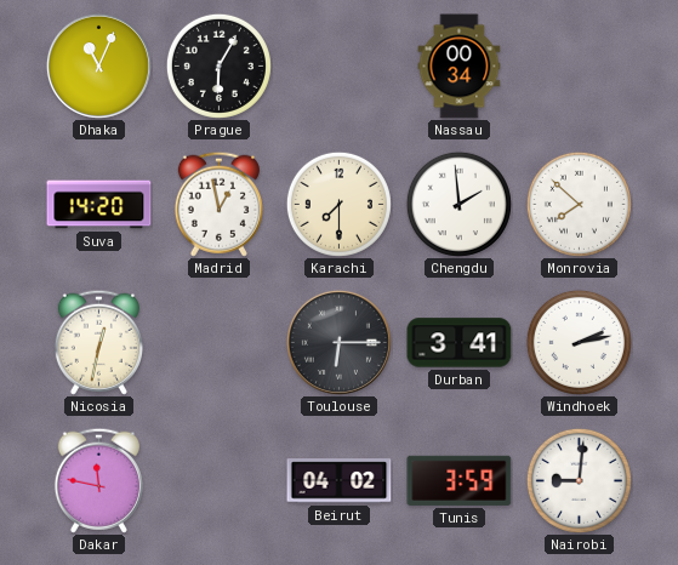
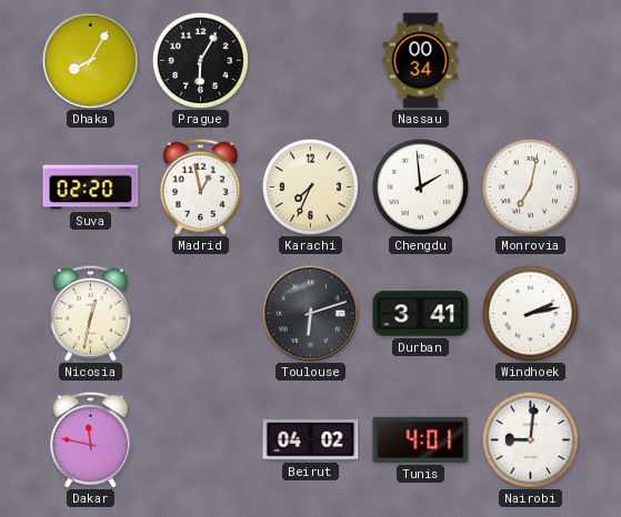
Dhaka: 11:04 -> 8:05 (90, 60)
Suva: 14:20 -> 02:20 (91, 187)
Karachi: 7:30 -> 7:34 (310, 186)
Monrovia: 7:52 -> 7:02 (530, 186)
Toulouse: 6:15 -> 6:12 (310, 313)
Tunis: 3:59 -> 4:01 (421, 439)
